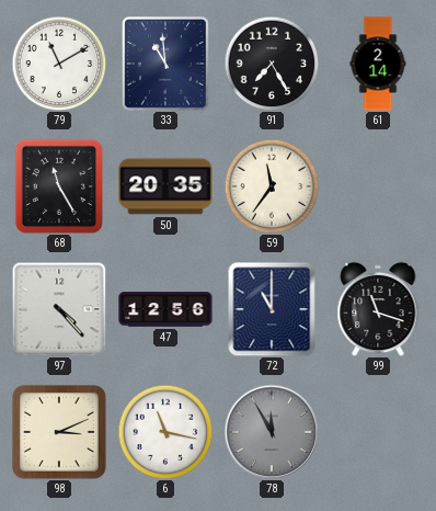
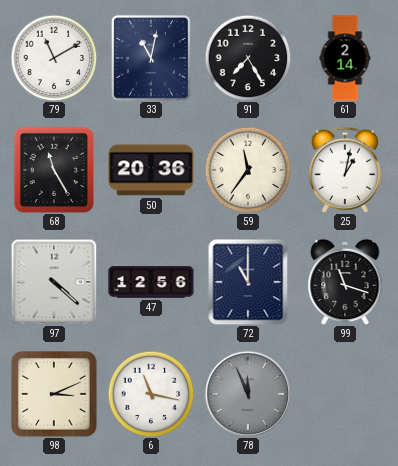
33: 10:59 -> 11:02 (151, 58)
50: 20:35 -> 20:36 (151, 170)
25: none -> 1:02 (345, 170)
97: 4:23 -> 4:22 (54, 282)
78: 11:55 -> 11:56 (248, 394)
